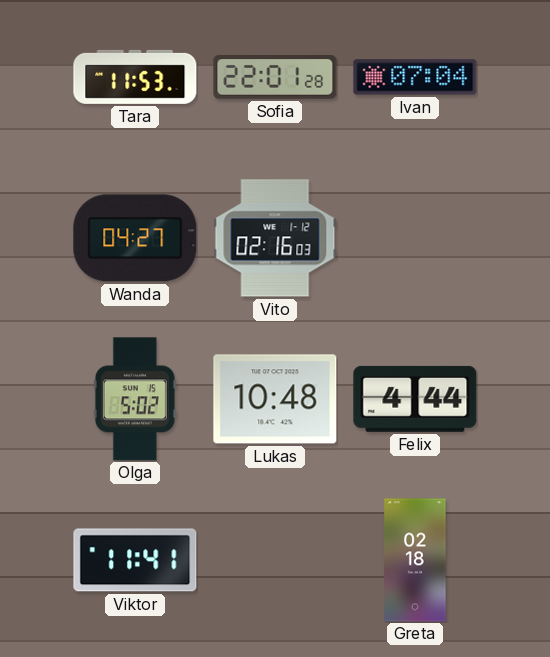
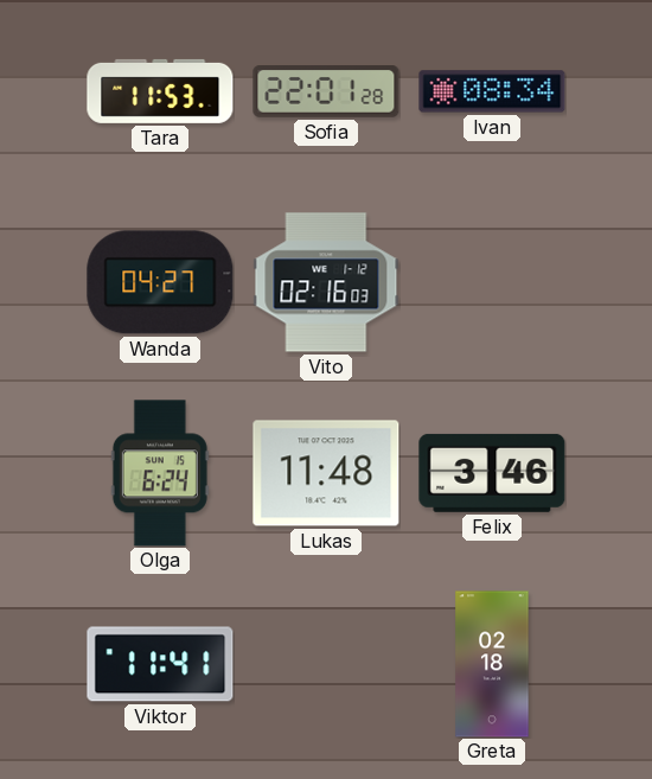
Ivan: 07:04 -> 08:34 (492, 91)
Olga: 5:02 -> 6:24 (160, 473)
Lukas: 10:48 -> 11:48 (326, 473)
Felix: 4:44 -> 3:46 (492, 473)
